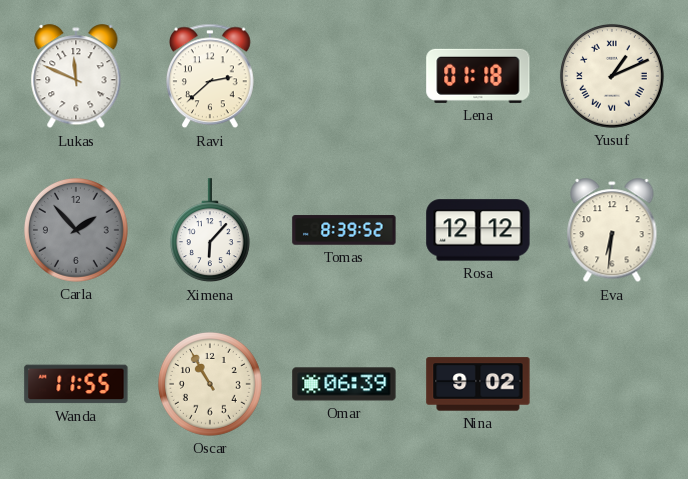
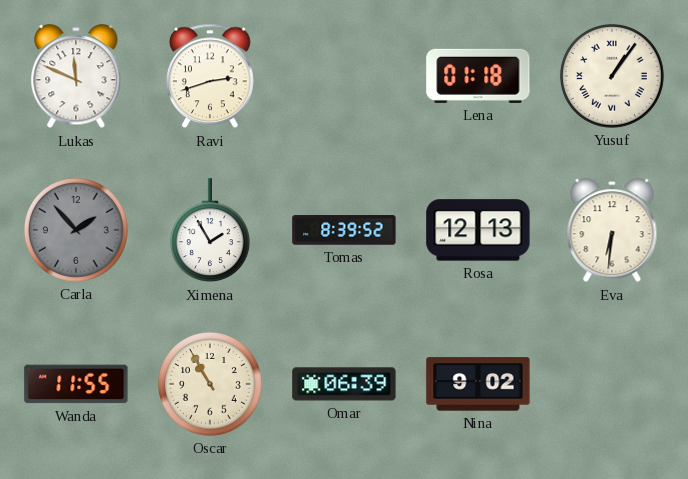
Ravi: 2:38 -> 2:42 (210, 76)
Yusuf: 1:11 -> 1:06 (612, 76)
Ximena: 6:07 -> 1:55 (210, 231)
Rosa: 12:12 -> 12:13 (478, 230)
